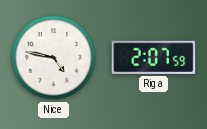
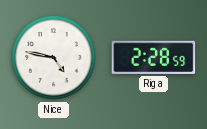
Riga: 2:07 -> 2:28 (154, 57)
